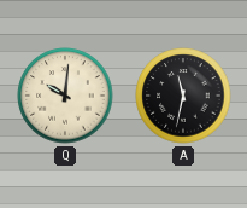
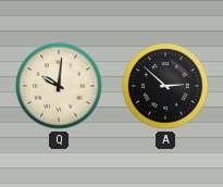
A: 11:32 -> 2:52 (165, 86)
